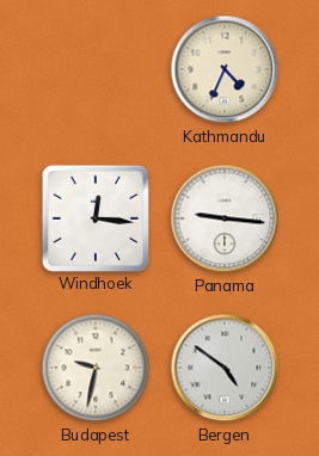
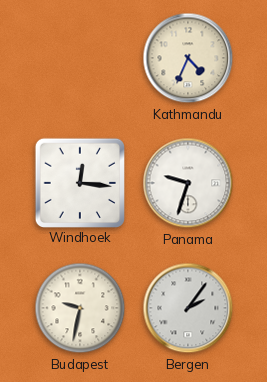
Panama: 9:16 -> 9:33 (188, 183)
Bergen: 4:51 -> 2:06 (188, 308)
